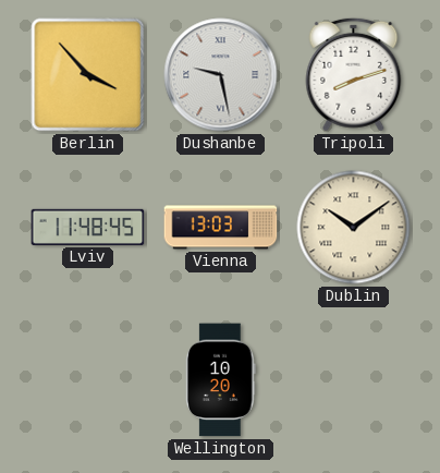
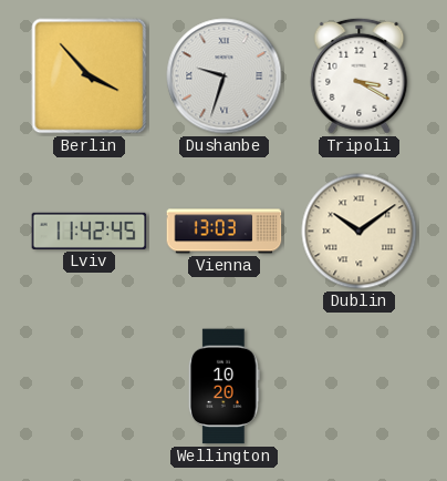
Dushanbe: 9:28 -> 9:33 (225, 76)
Tripoli: 8:12 -> 3:20 (360, 75)
Lviv: 11:48 -> 11:42 (90, 231)
